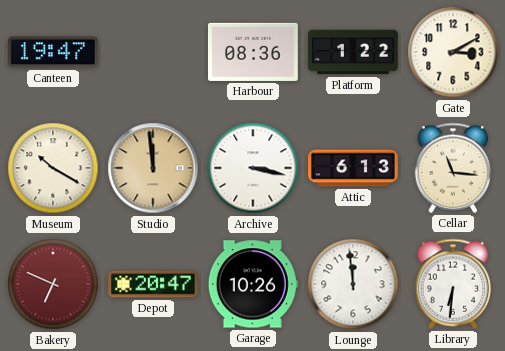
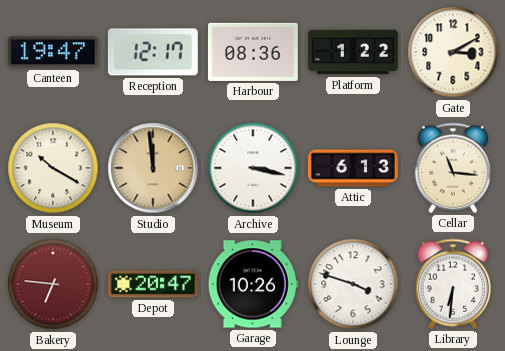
Reception: none -> 12:17 (153, 52)
Bakery: 6:49 -> 6:46 (53, 284)
Lounge: 11:59 -> 3:48 (353, 284)
